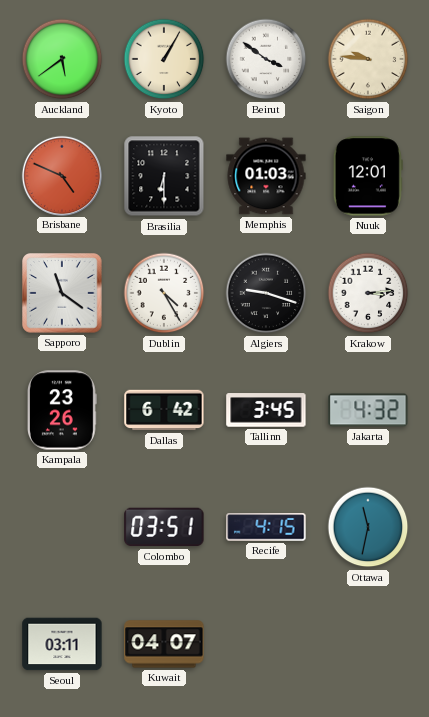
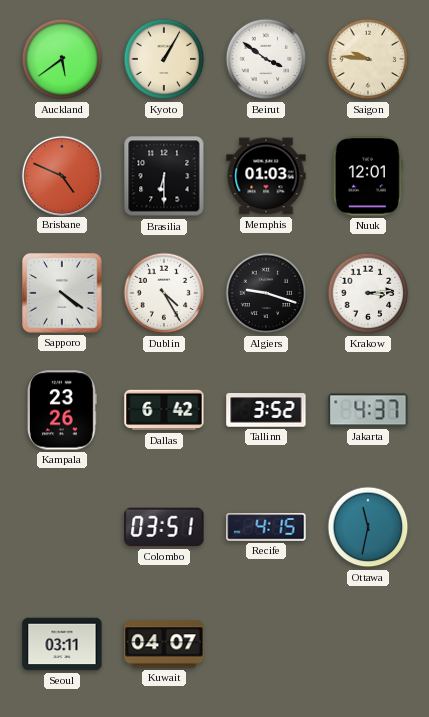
Sapporo: 11:21 -> 4:21 (62, 293)
Tallinn: 3:45 -> 3:52 (266, 410)
Jakarta: 4:32 -> 4:37 (368, 410)
